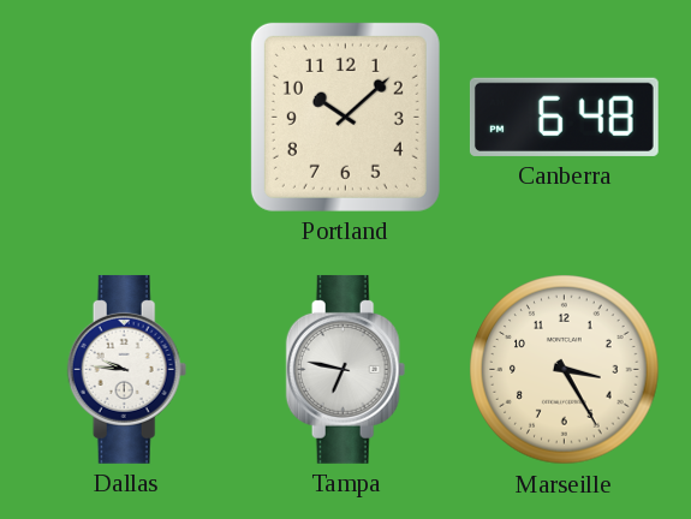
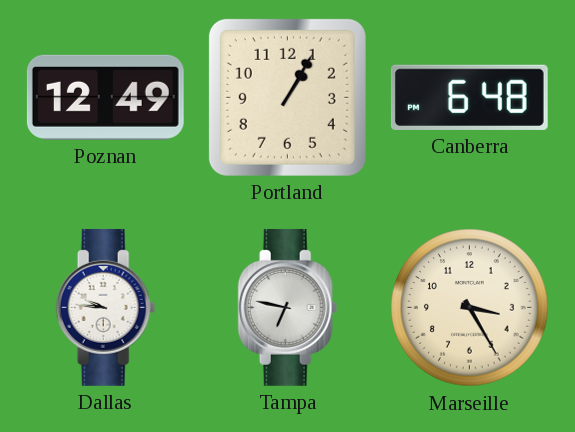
Poznan: none -> 12:49 (105, 97)
Portland: 10:08 -> 1:05 (287, 97)
